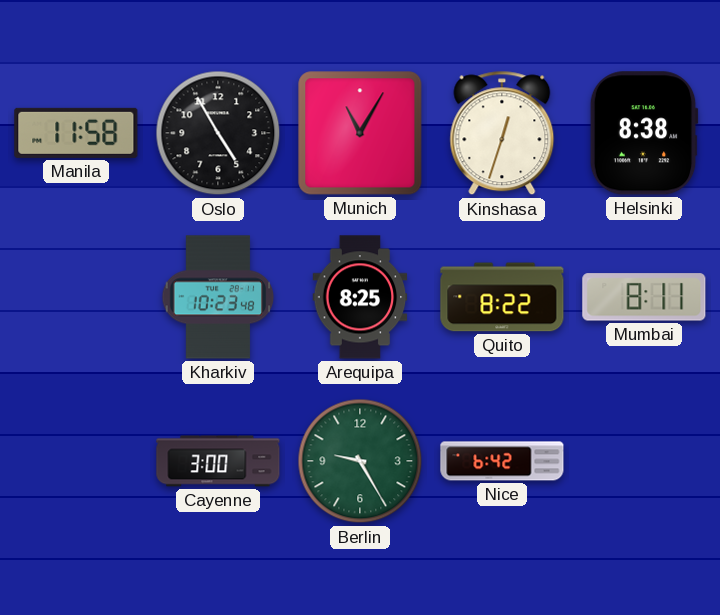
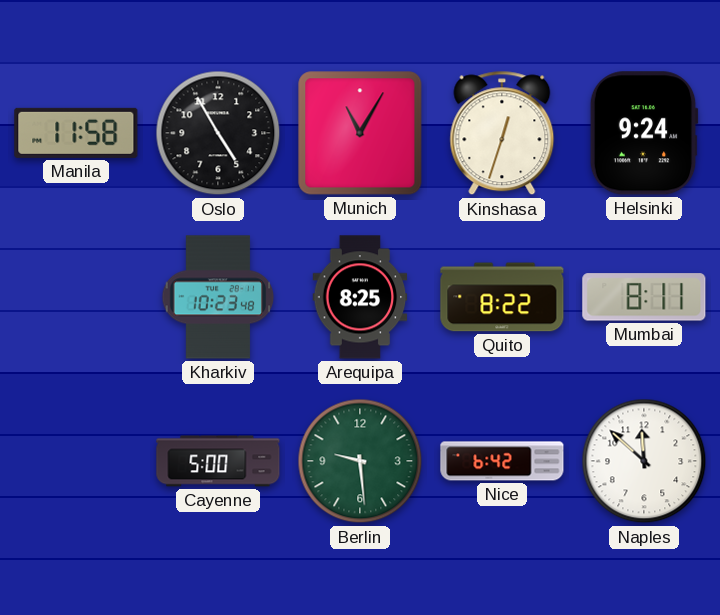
Helsinki: 8:38 -> 9:24 (644, 133)
Cayenne: 3:00 -> 5:00 (218, 461)
Berlin: 9:25 -> 9:29 (360, 461)
Naples: none -> 11:52 (644, 461)
